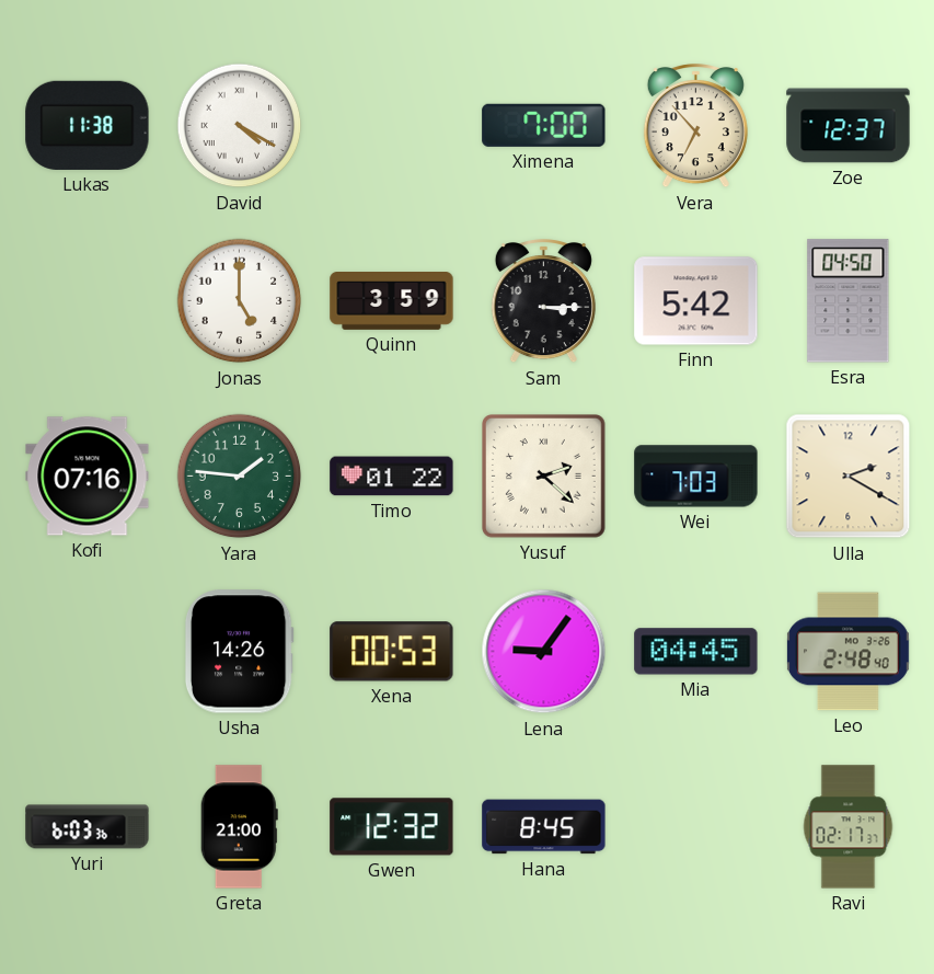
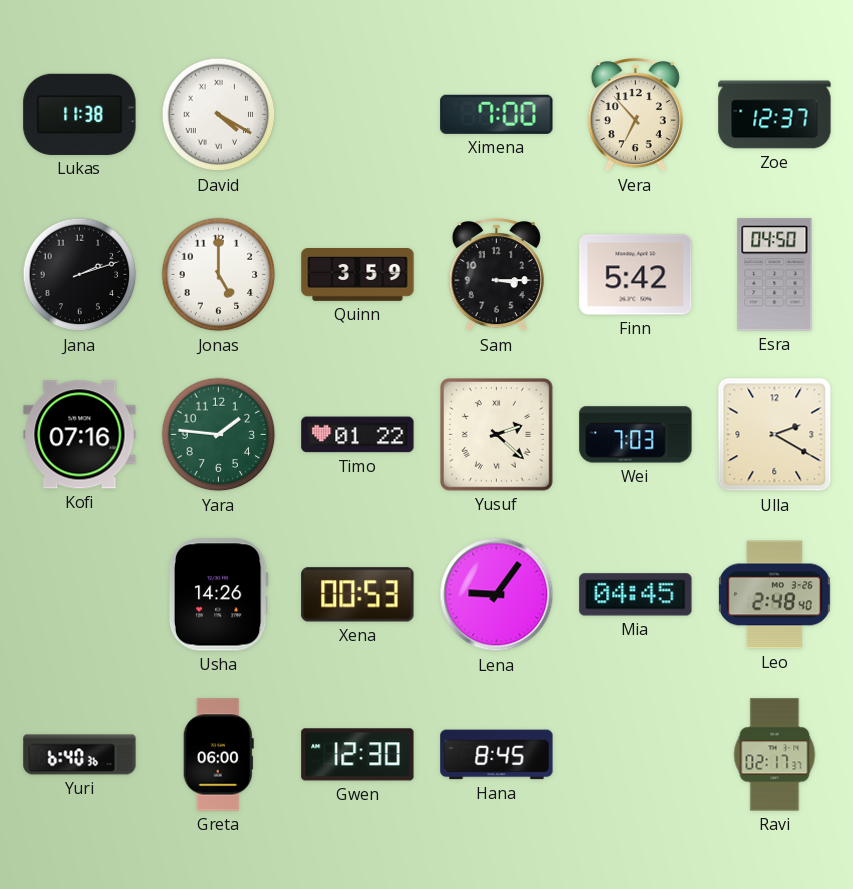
Jana: none -> 2:12 (80, 275)
Yuri: 6:03 -> 6:40 (80, 755)
Greta: 21:00 -> 06:00 (218, 755)
Gwen: 12:32 -> 12:30 (358, 755)
